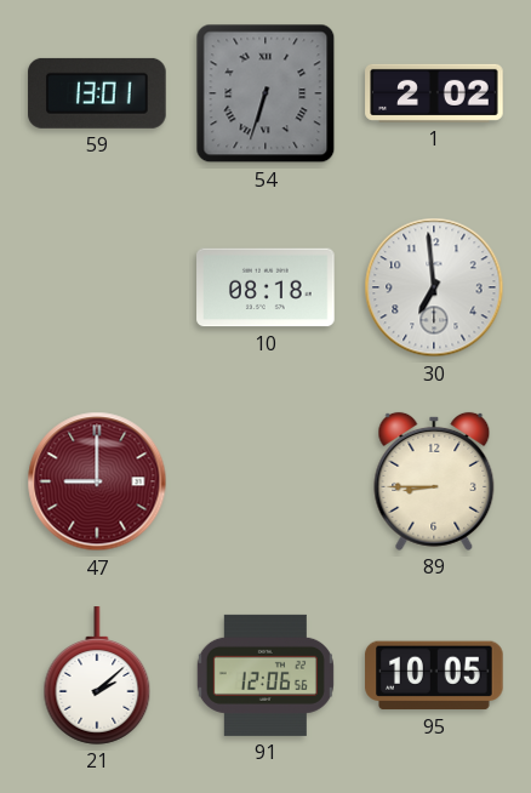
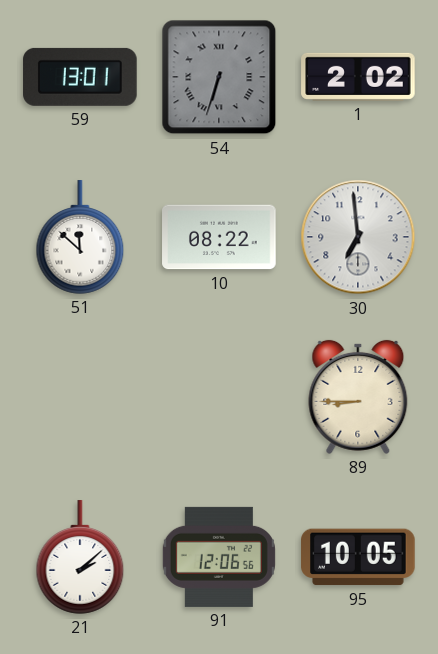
51: none -> 11:52 (80, 237)
10: 08:18 -> 08:22 (219, 237)
47: 9:00 -> none (97, 481)
